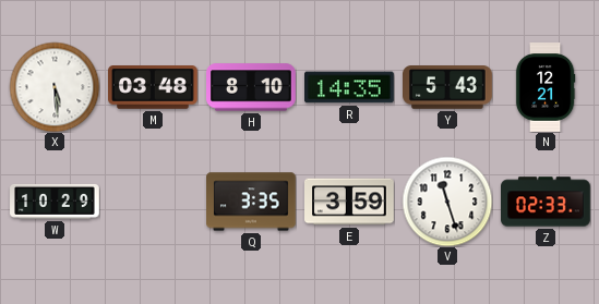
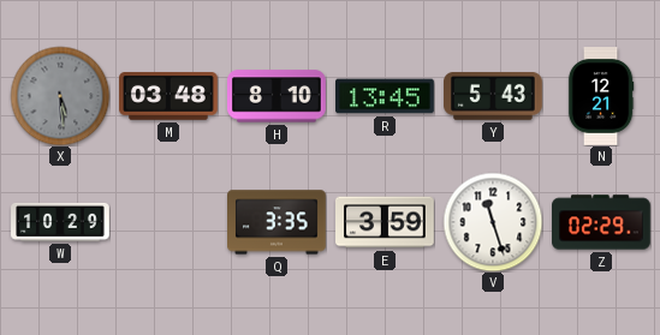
X dial: white -> grey (60, 96)
R: 14:35 -> 13:45 (386, 96)
Z: 02:33 -> 02:29 (601, 222)
